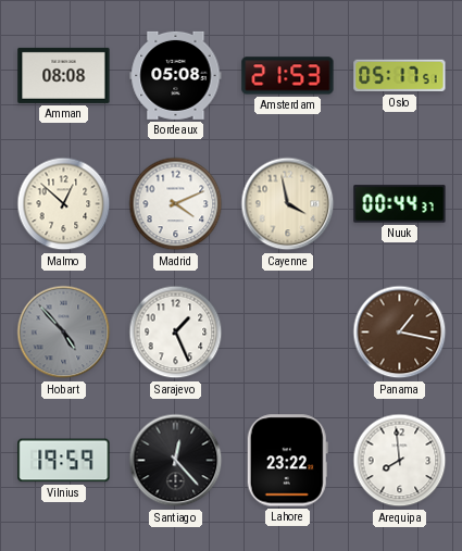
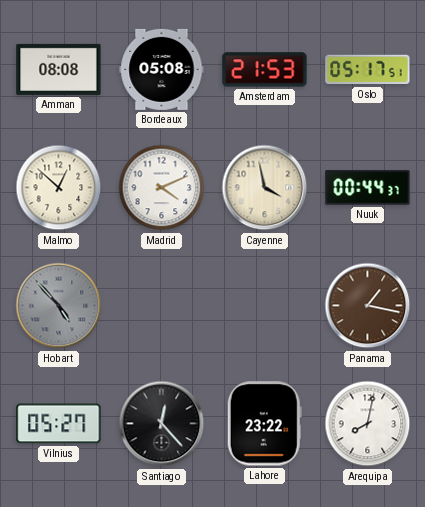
Sarajevo: 1:26 -> none (176, 333)
Vilnius: 19:59 -> 05:27 (59, 424)
Arequipa: 7:59 -> 8:02 (368, 424)
